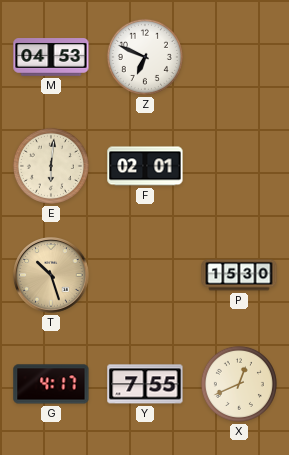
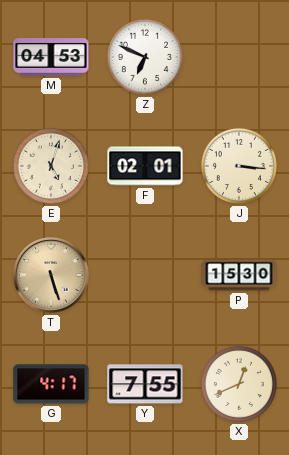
E: 6:01 -> 5:03 (51, 166)
J: none -> 3:16 (239, 166)
T: 10:27 -> 5:27 (51, 275)
